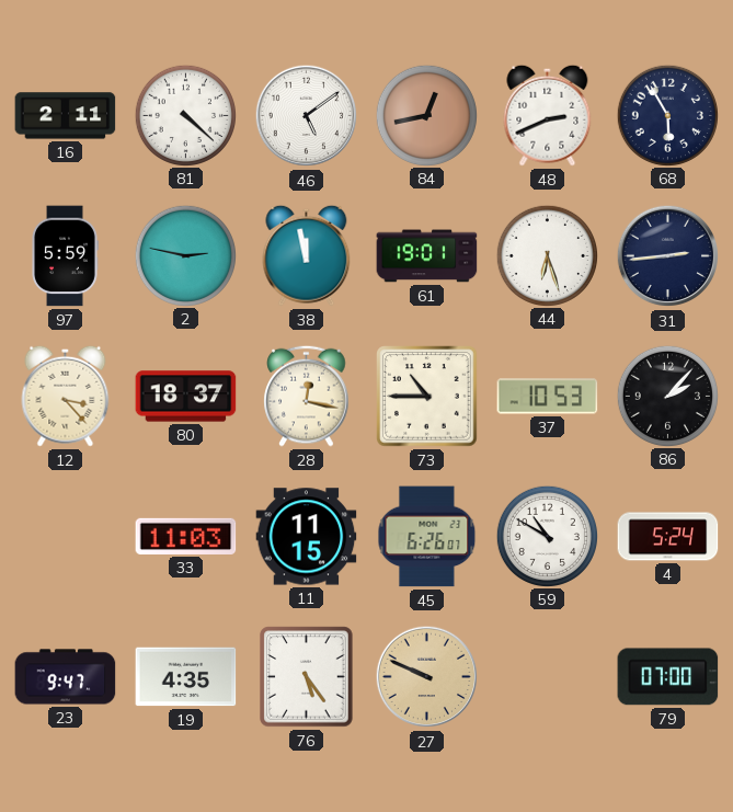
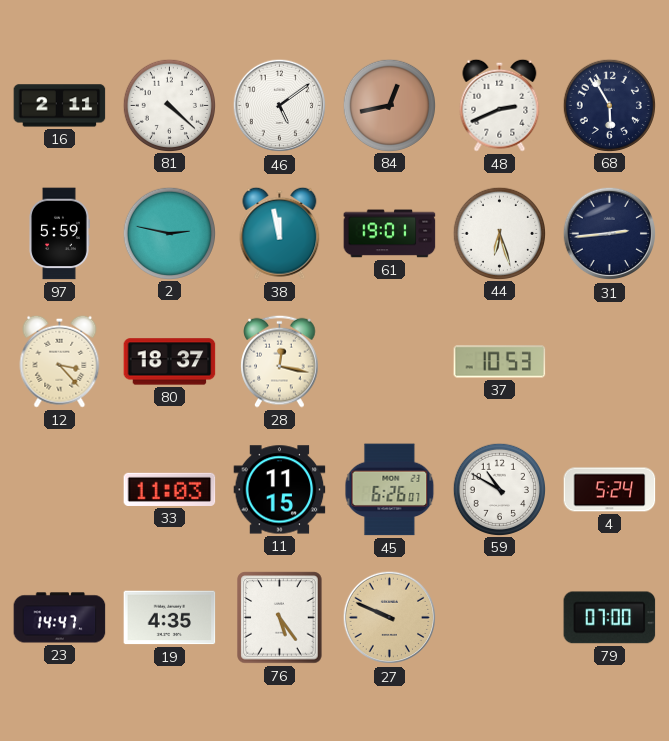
73: 10:45 -> none (427, 397)
86: 2:07 -> none (667, 396)
23: 9:47 -> 14:47 (60, 618)
